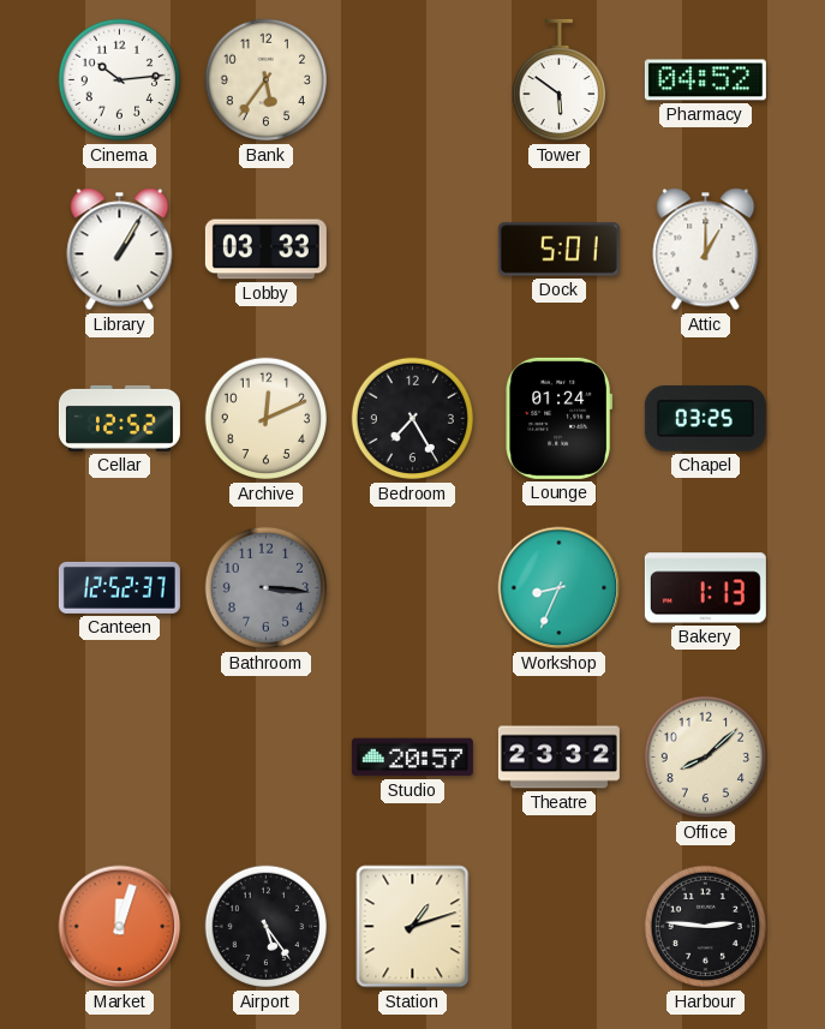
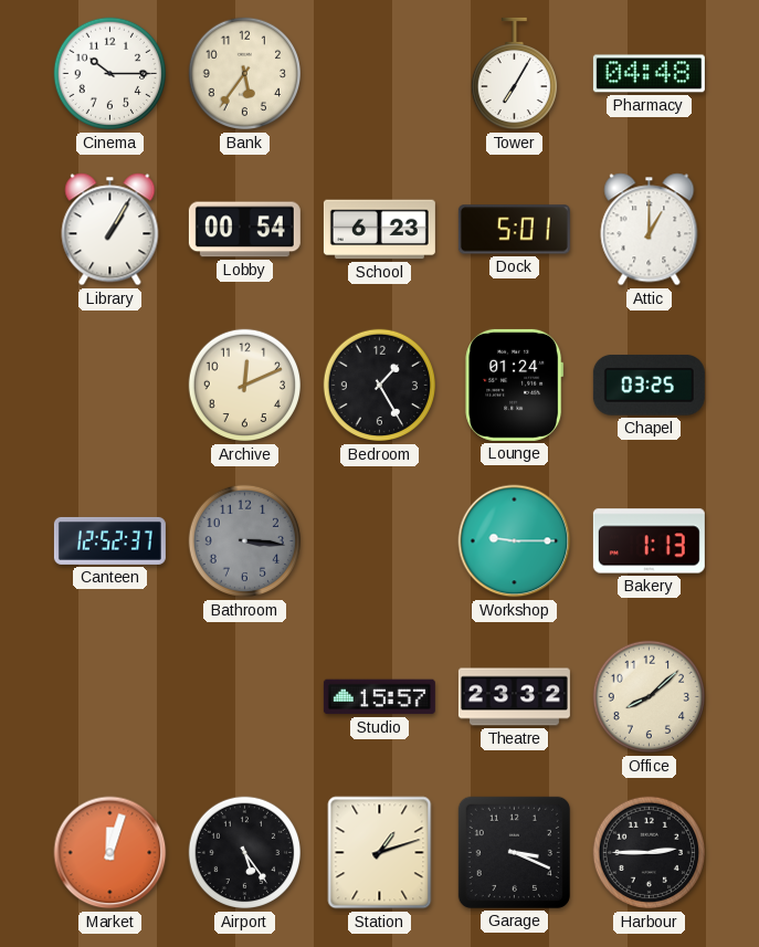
Cinema: 10:14 -> 10:15 (109, 74)
Tower: 5:51 -> 7:05 (514, 74)
Pharmacy: 04:52 -> 04:48 (649, 74)
Lobby: 03:33 -> 00:54 (244, 230)
School: none -> 6:23 (379, 230)
Cellar: 12:52 -> none (119, 418)
Bedroom: 7:25 -> 1:25 (379, 386)
Workshop: 8:34 -> 9:15 (515, 541)
Studio: 20:57 -> 15:57 (379, 697)
Garage: none -> 3:19 (514, 852)
Harbour: 2:46 -> 2:45 (649, 853)
